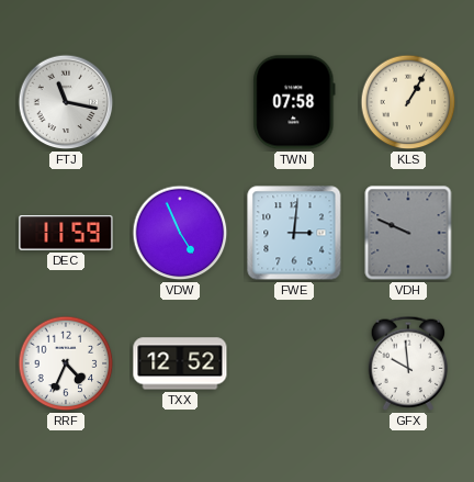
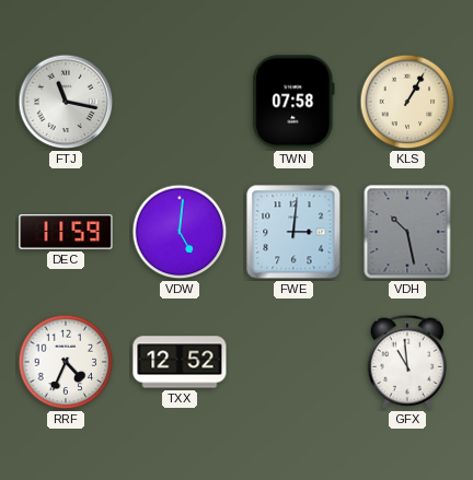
VDW: 4:56 -> 5:01 (180, 232)
VDH: 9:49 -> 10:28 (407, 232)
GFX: 9:59 -> 10:59 (407, 362)
